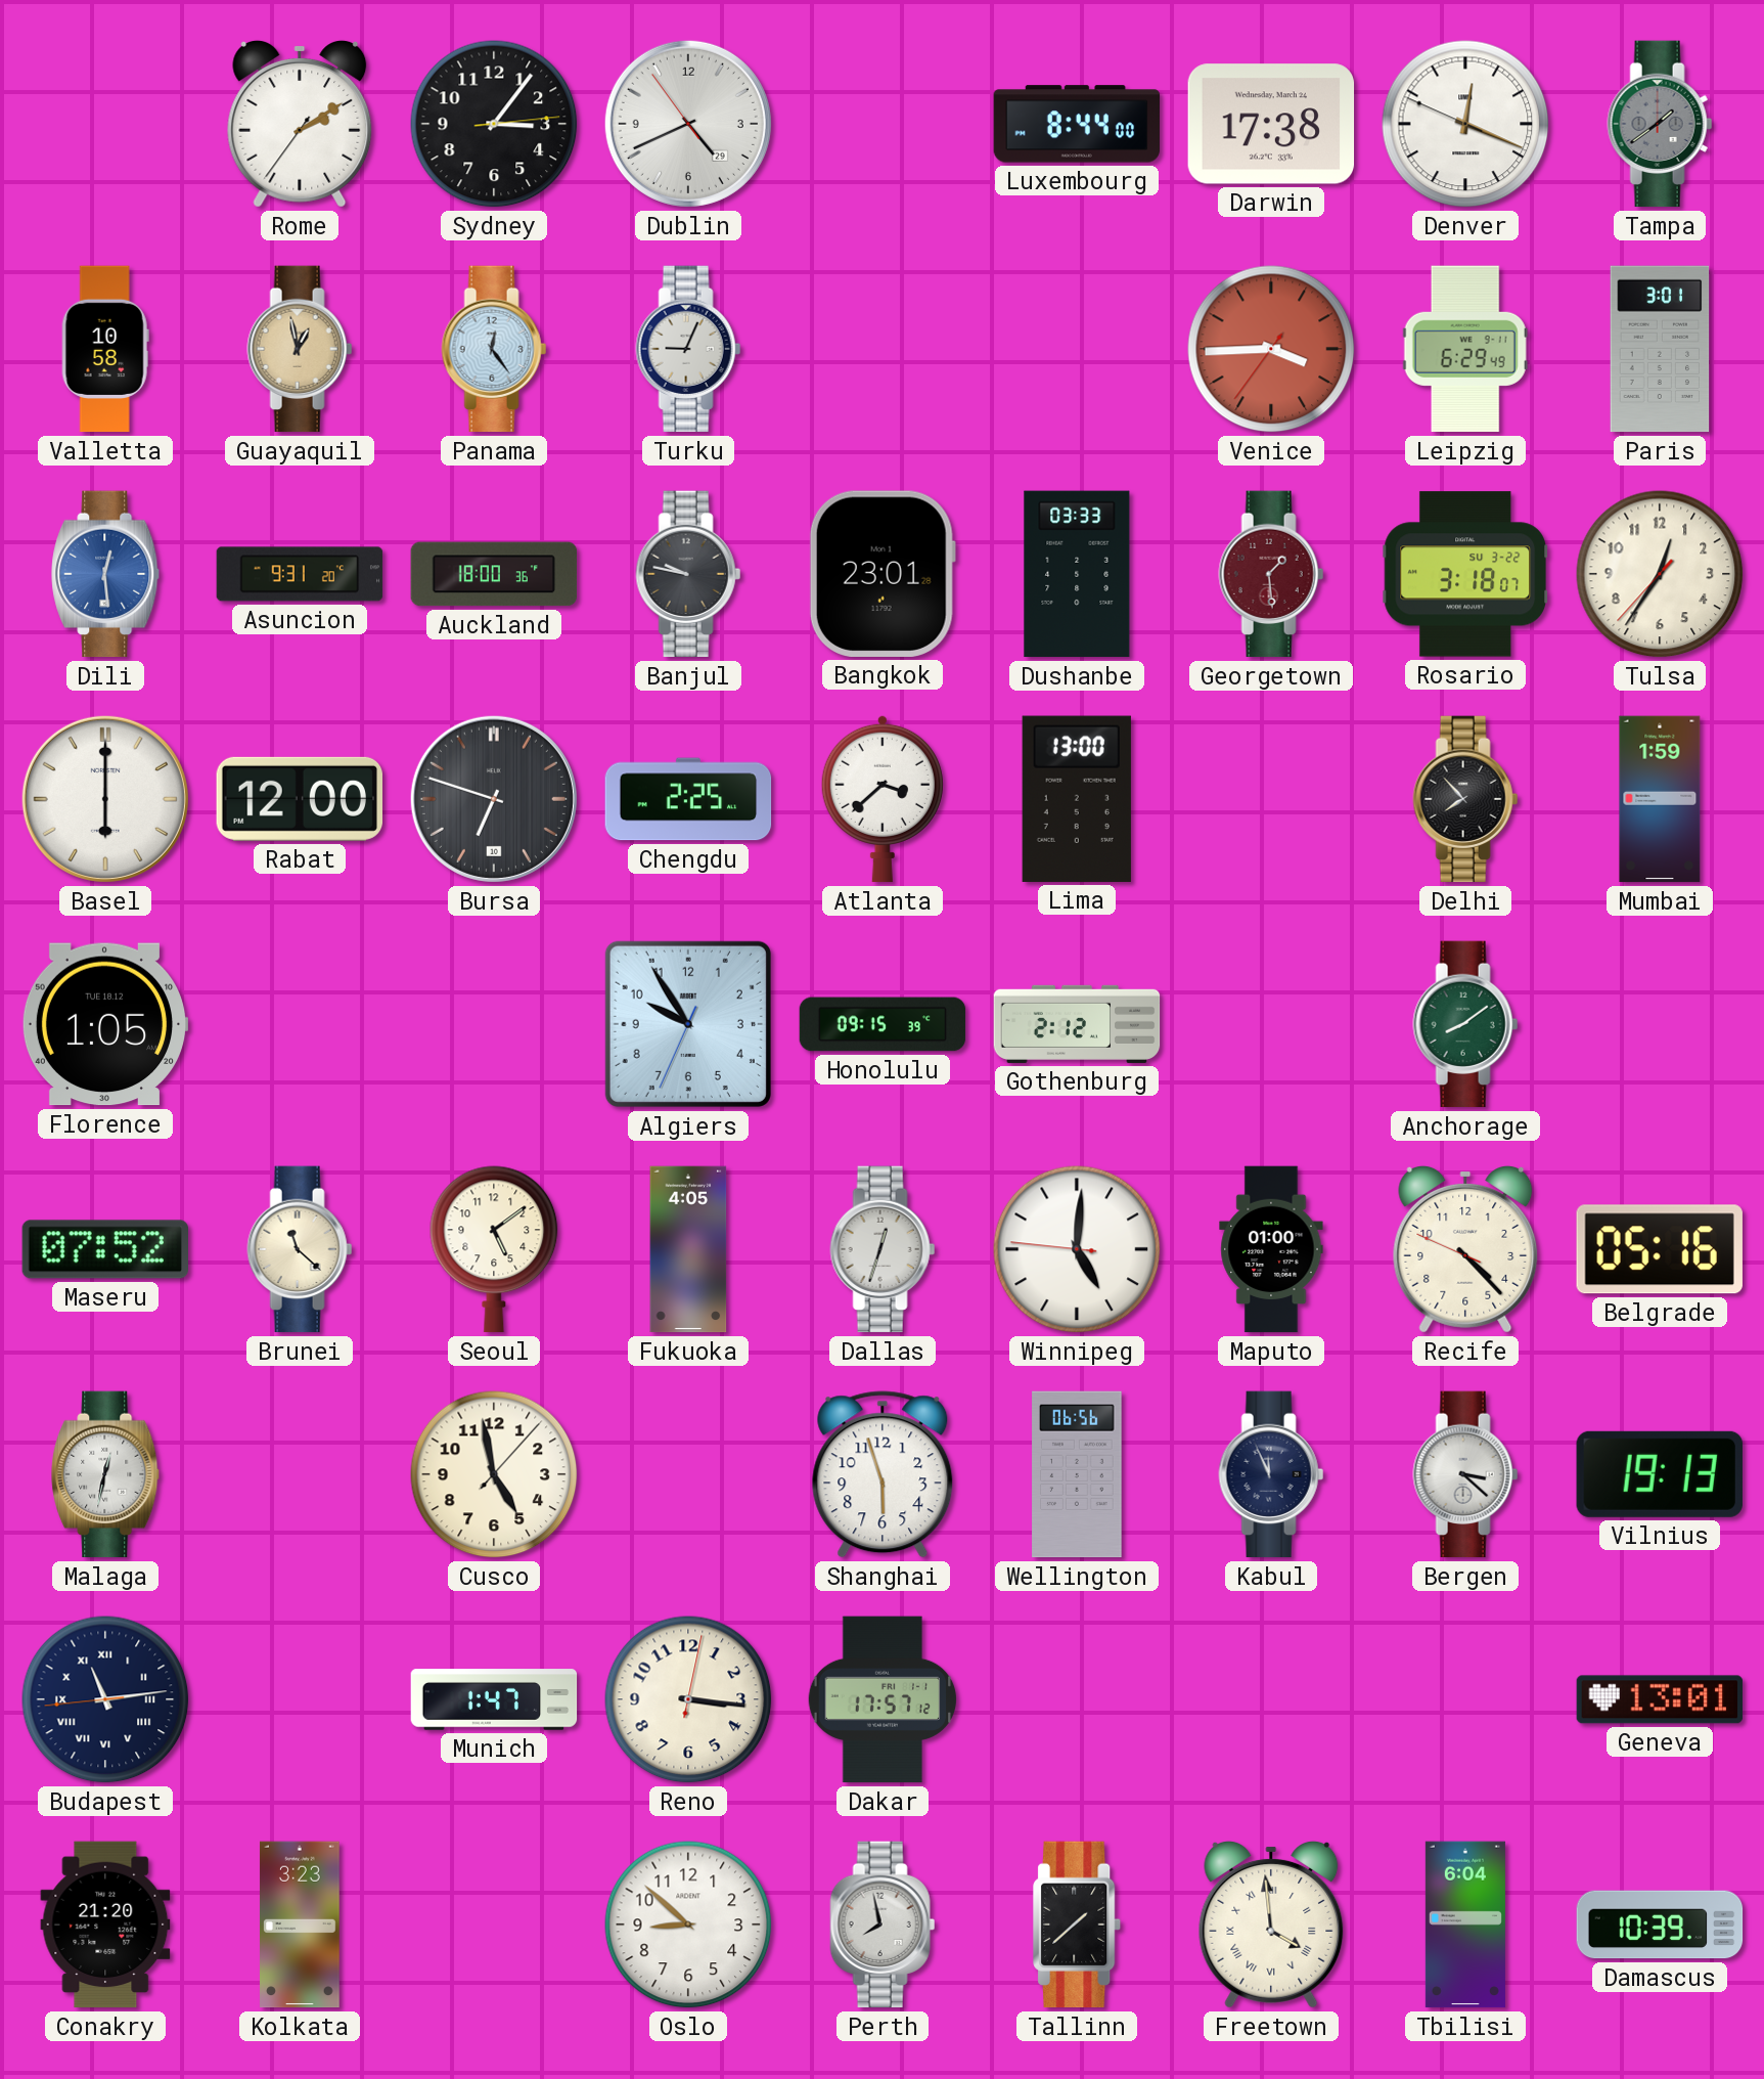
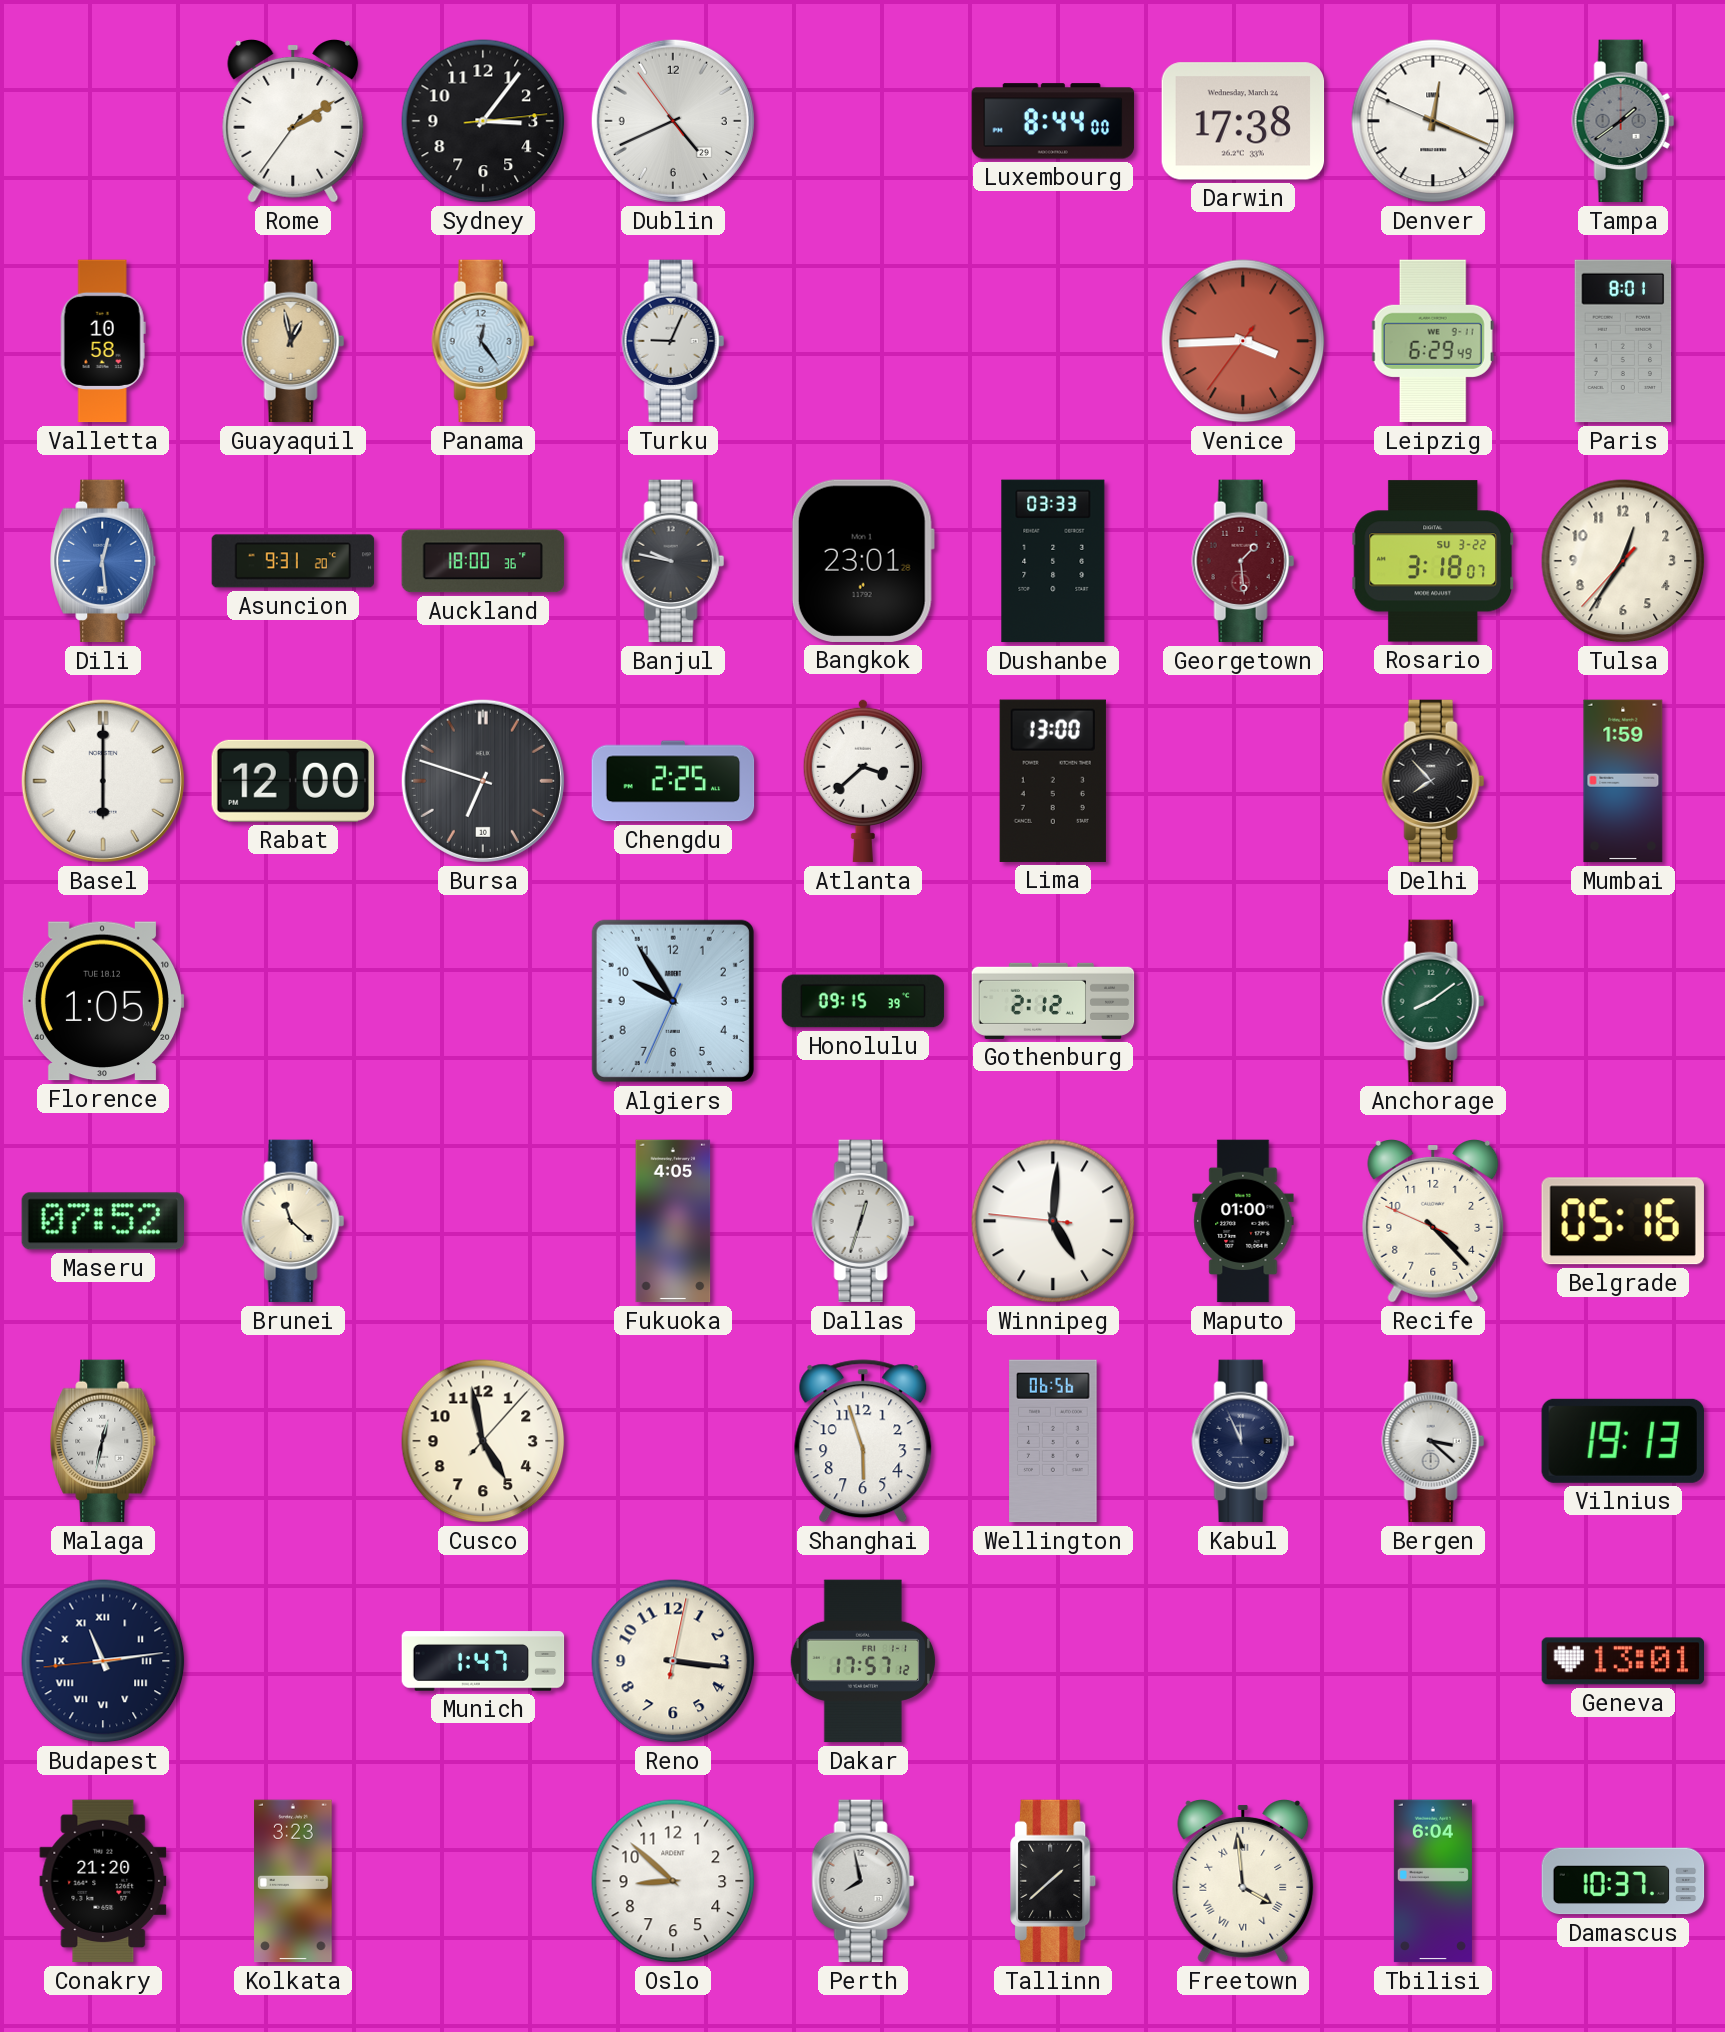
Paris: 3:01 -> 8:01 (1623, 341)
Seoul: 5:09 -> none (494, 1249)
Damascus: 10:39 -> 10:37 (1623, 1881)
